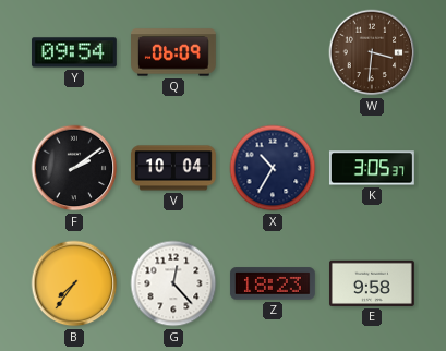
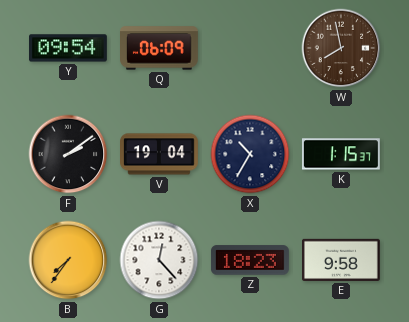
W: 3:31 -> 7:58 (341, 48)
V: 10:04 -> 19:04 (160, 154)
K: 3:05 -> 1:15 (341, 154)
